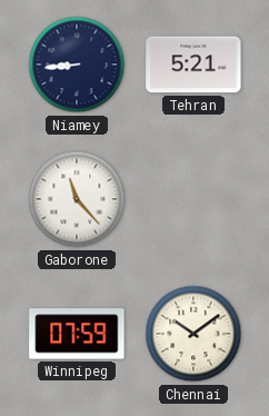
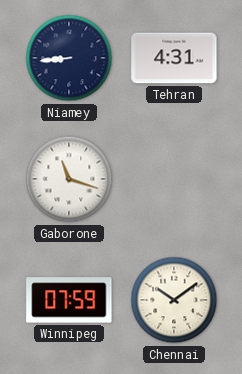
Tehran: 5:21 -> 4:31 (174, 58)
Gaborone: 11:23 -> 11:18 (69, 179)
